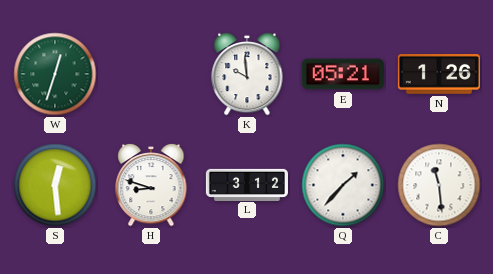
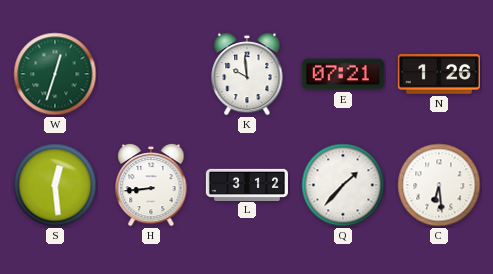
E: 05:21 -> 07:21 (343, 74)
H: 8:48 -> 8:44 (151, 185)
C: 11:29 -> 6:29 (439, 185)
